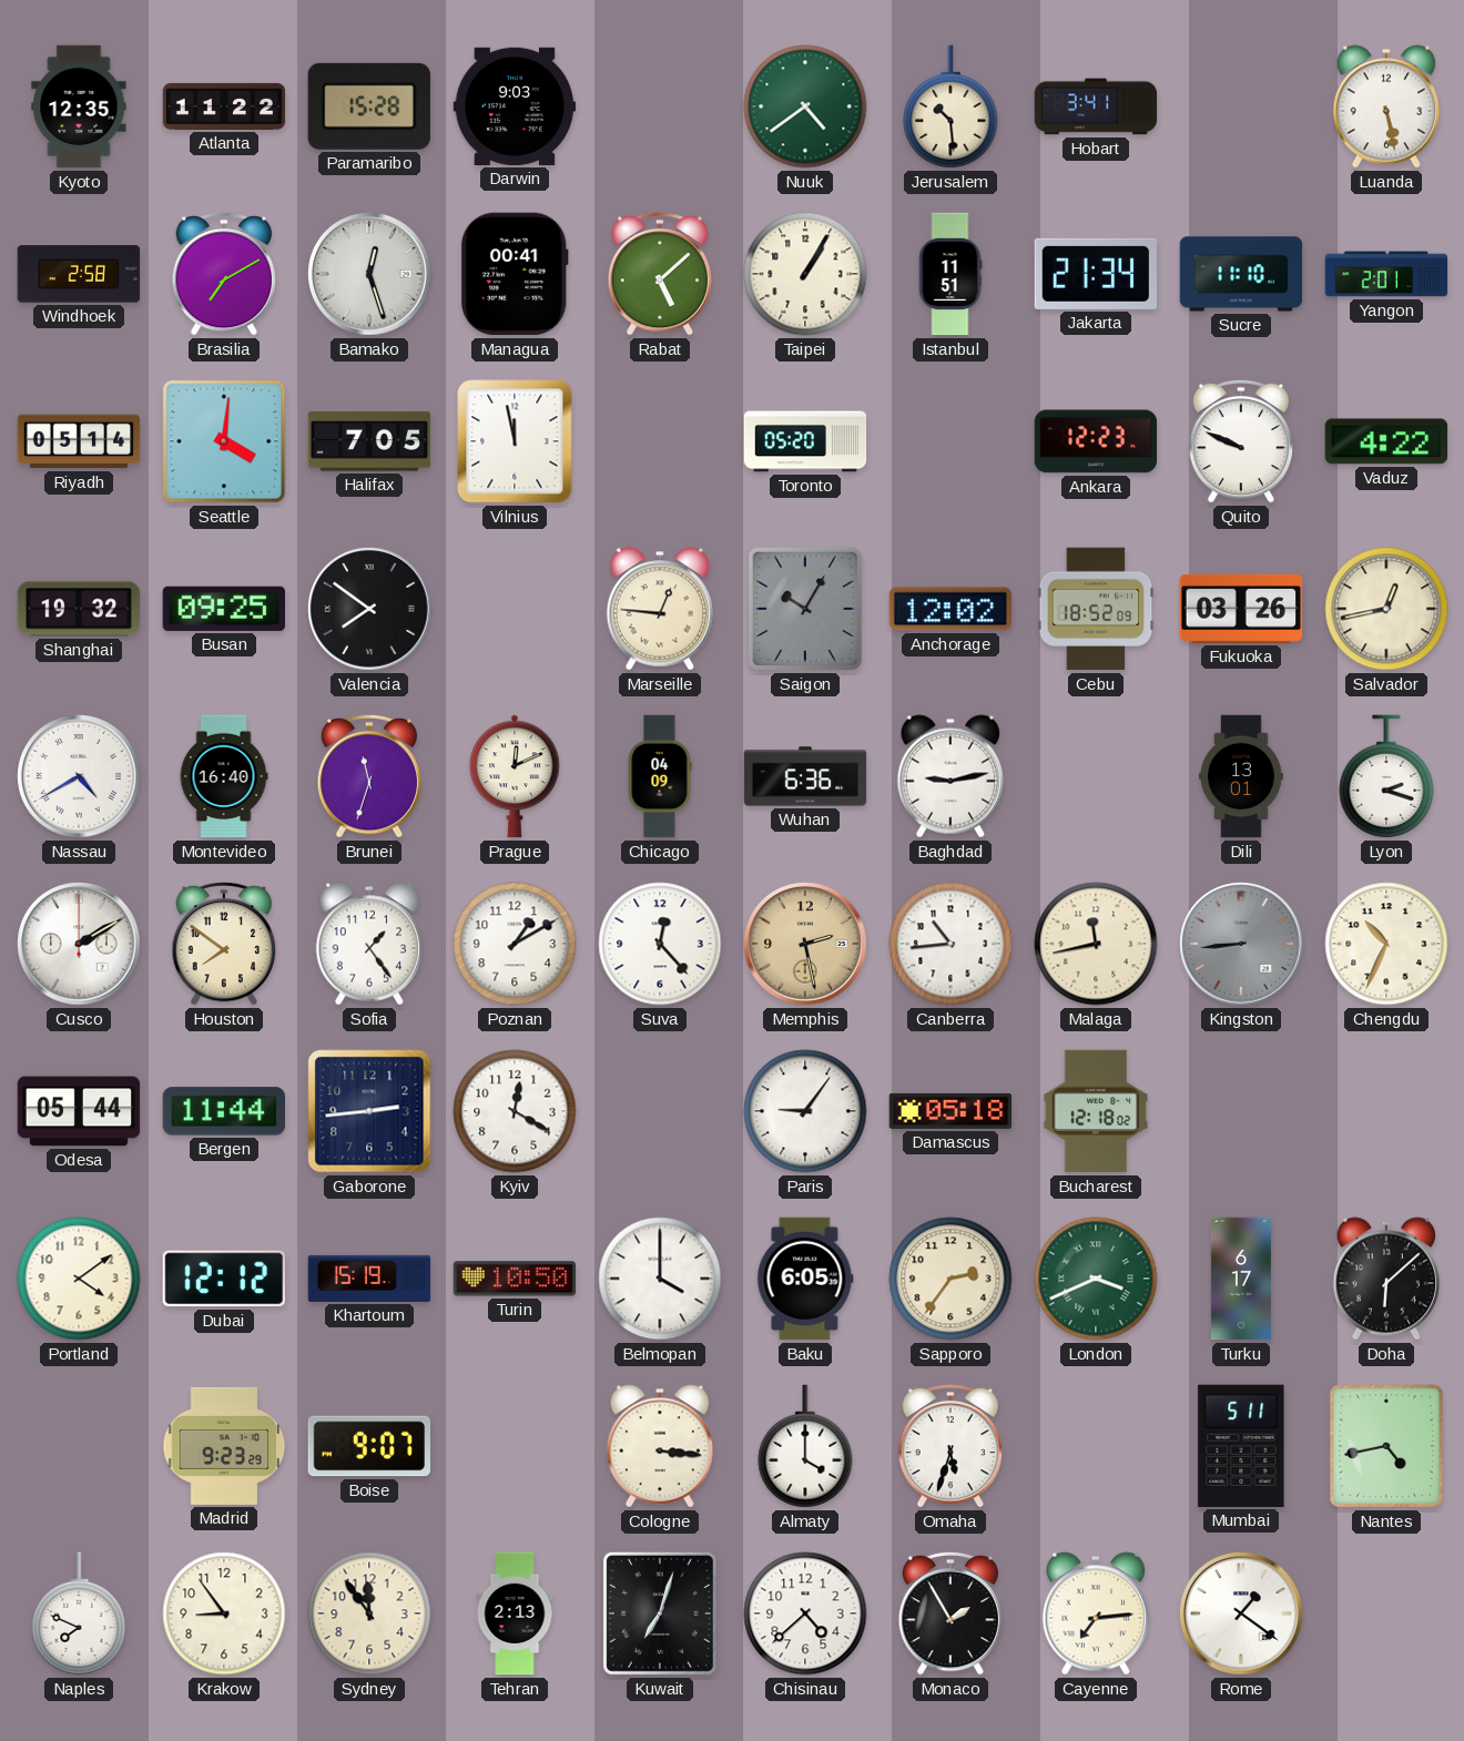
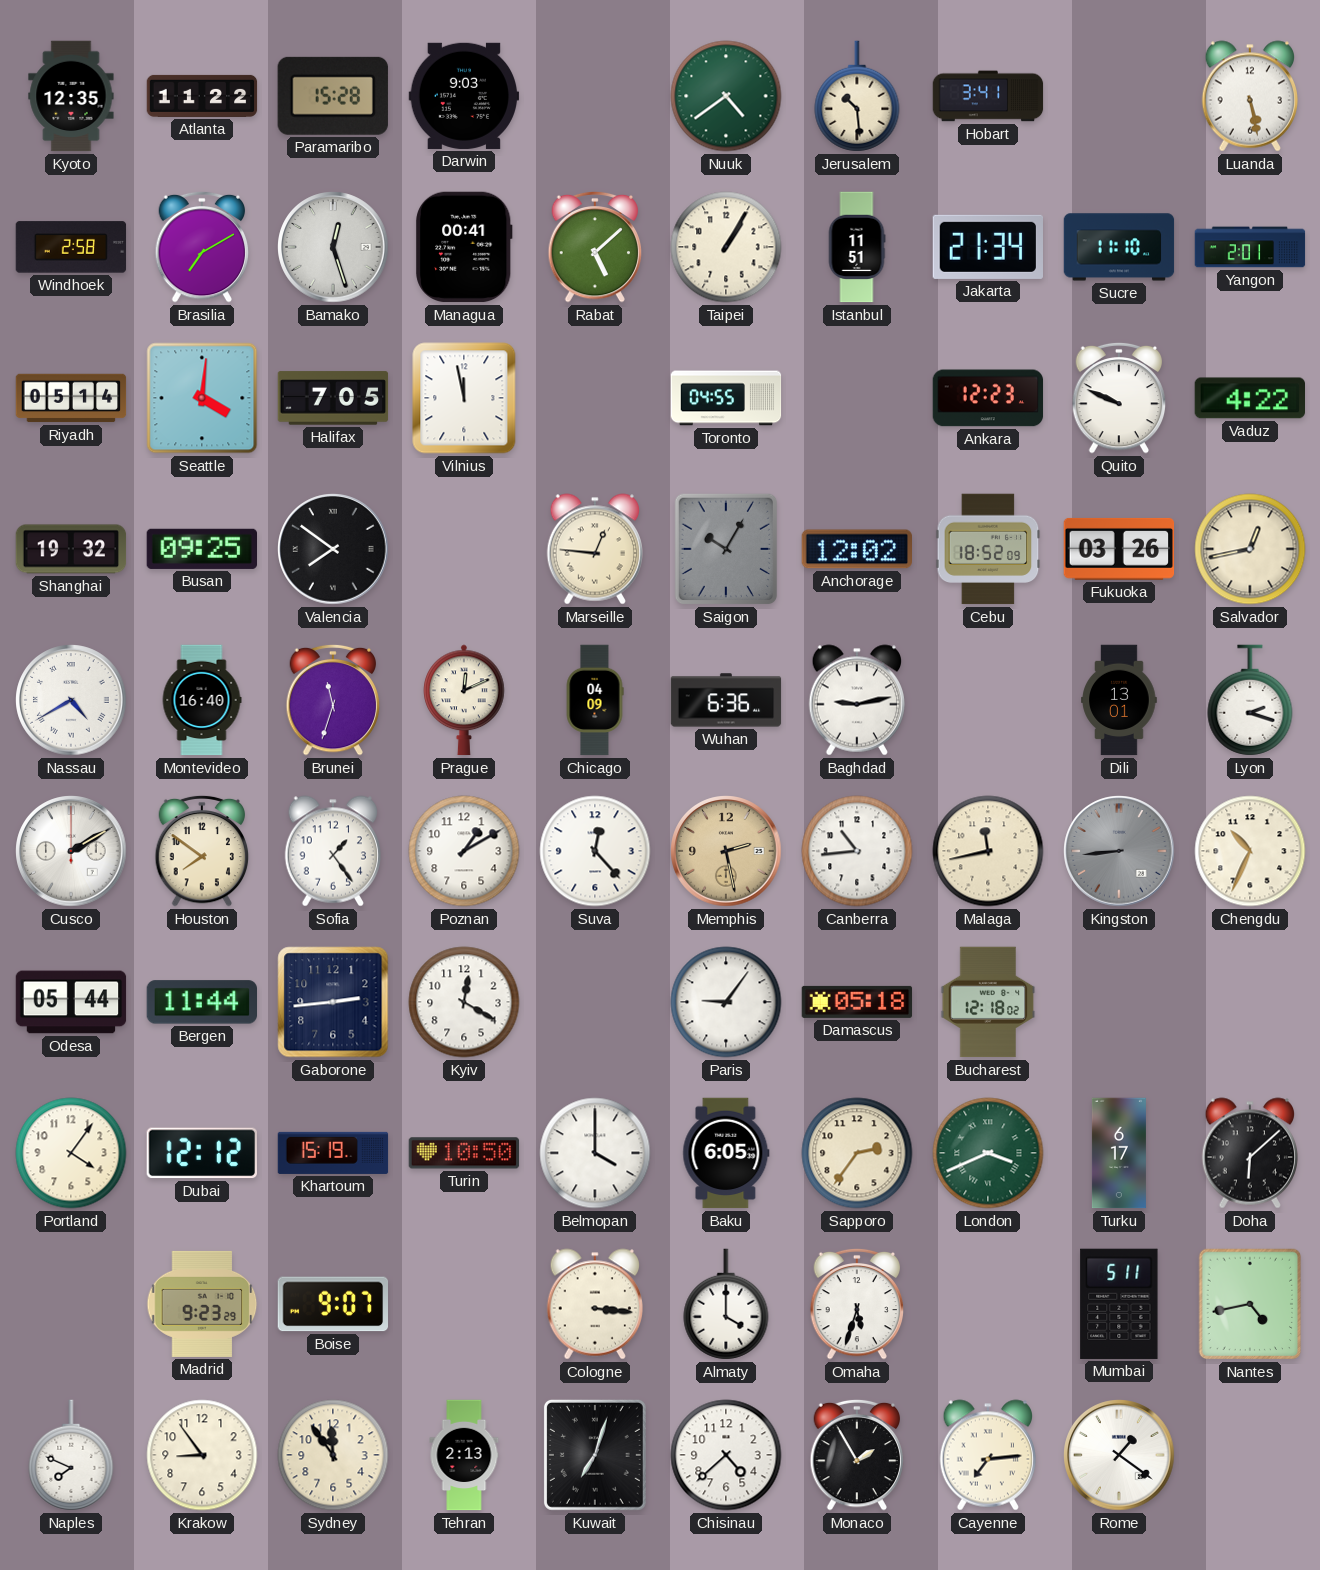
Toronto: 05:20 -> 04:55 (726, 398)
Portland: 4:09 -> 4:06 (71, 1153)
